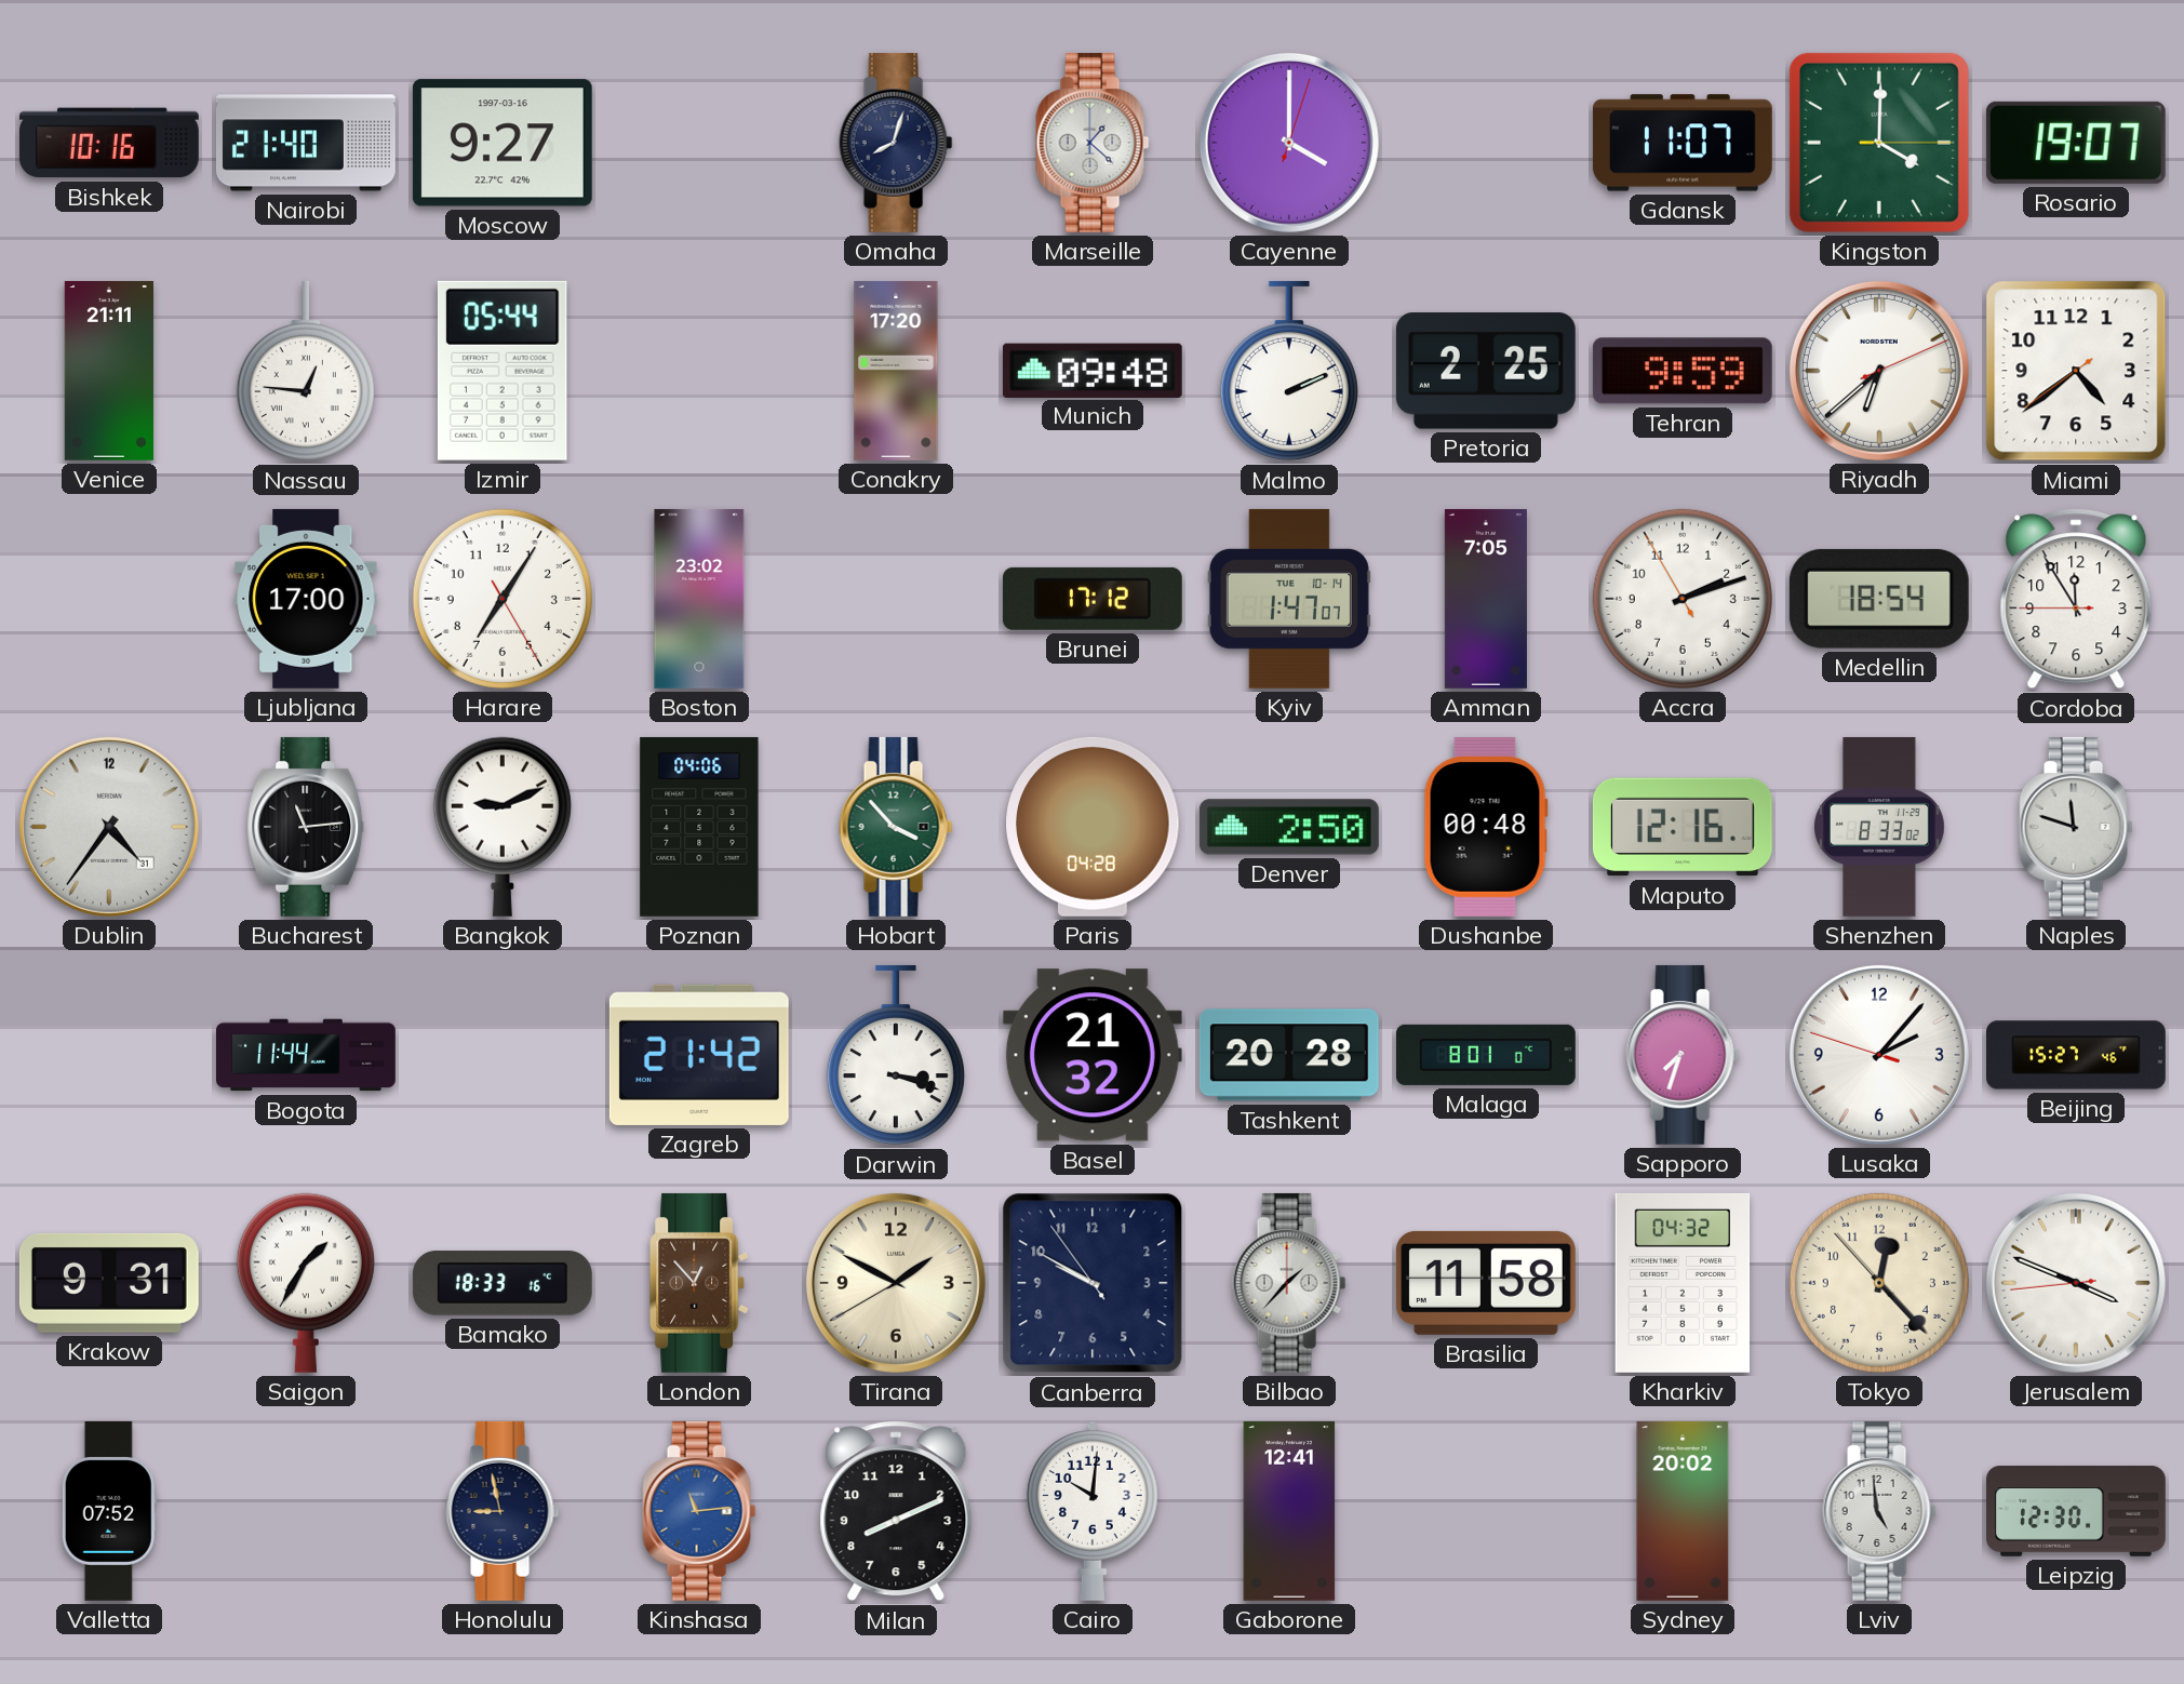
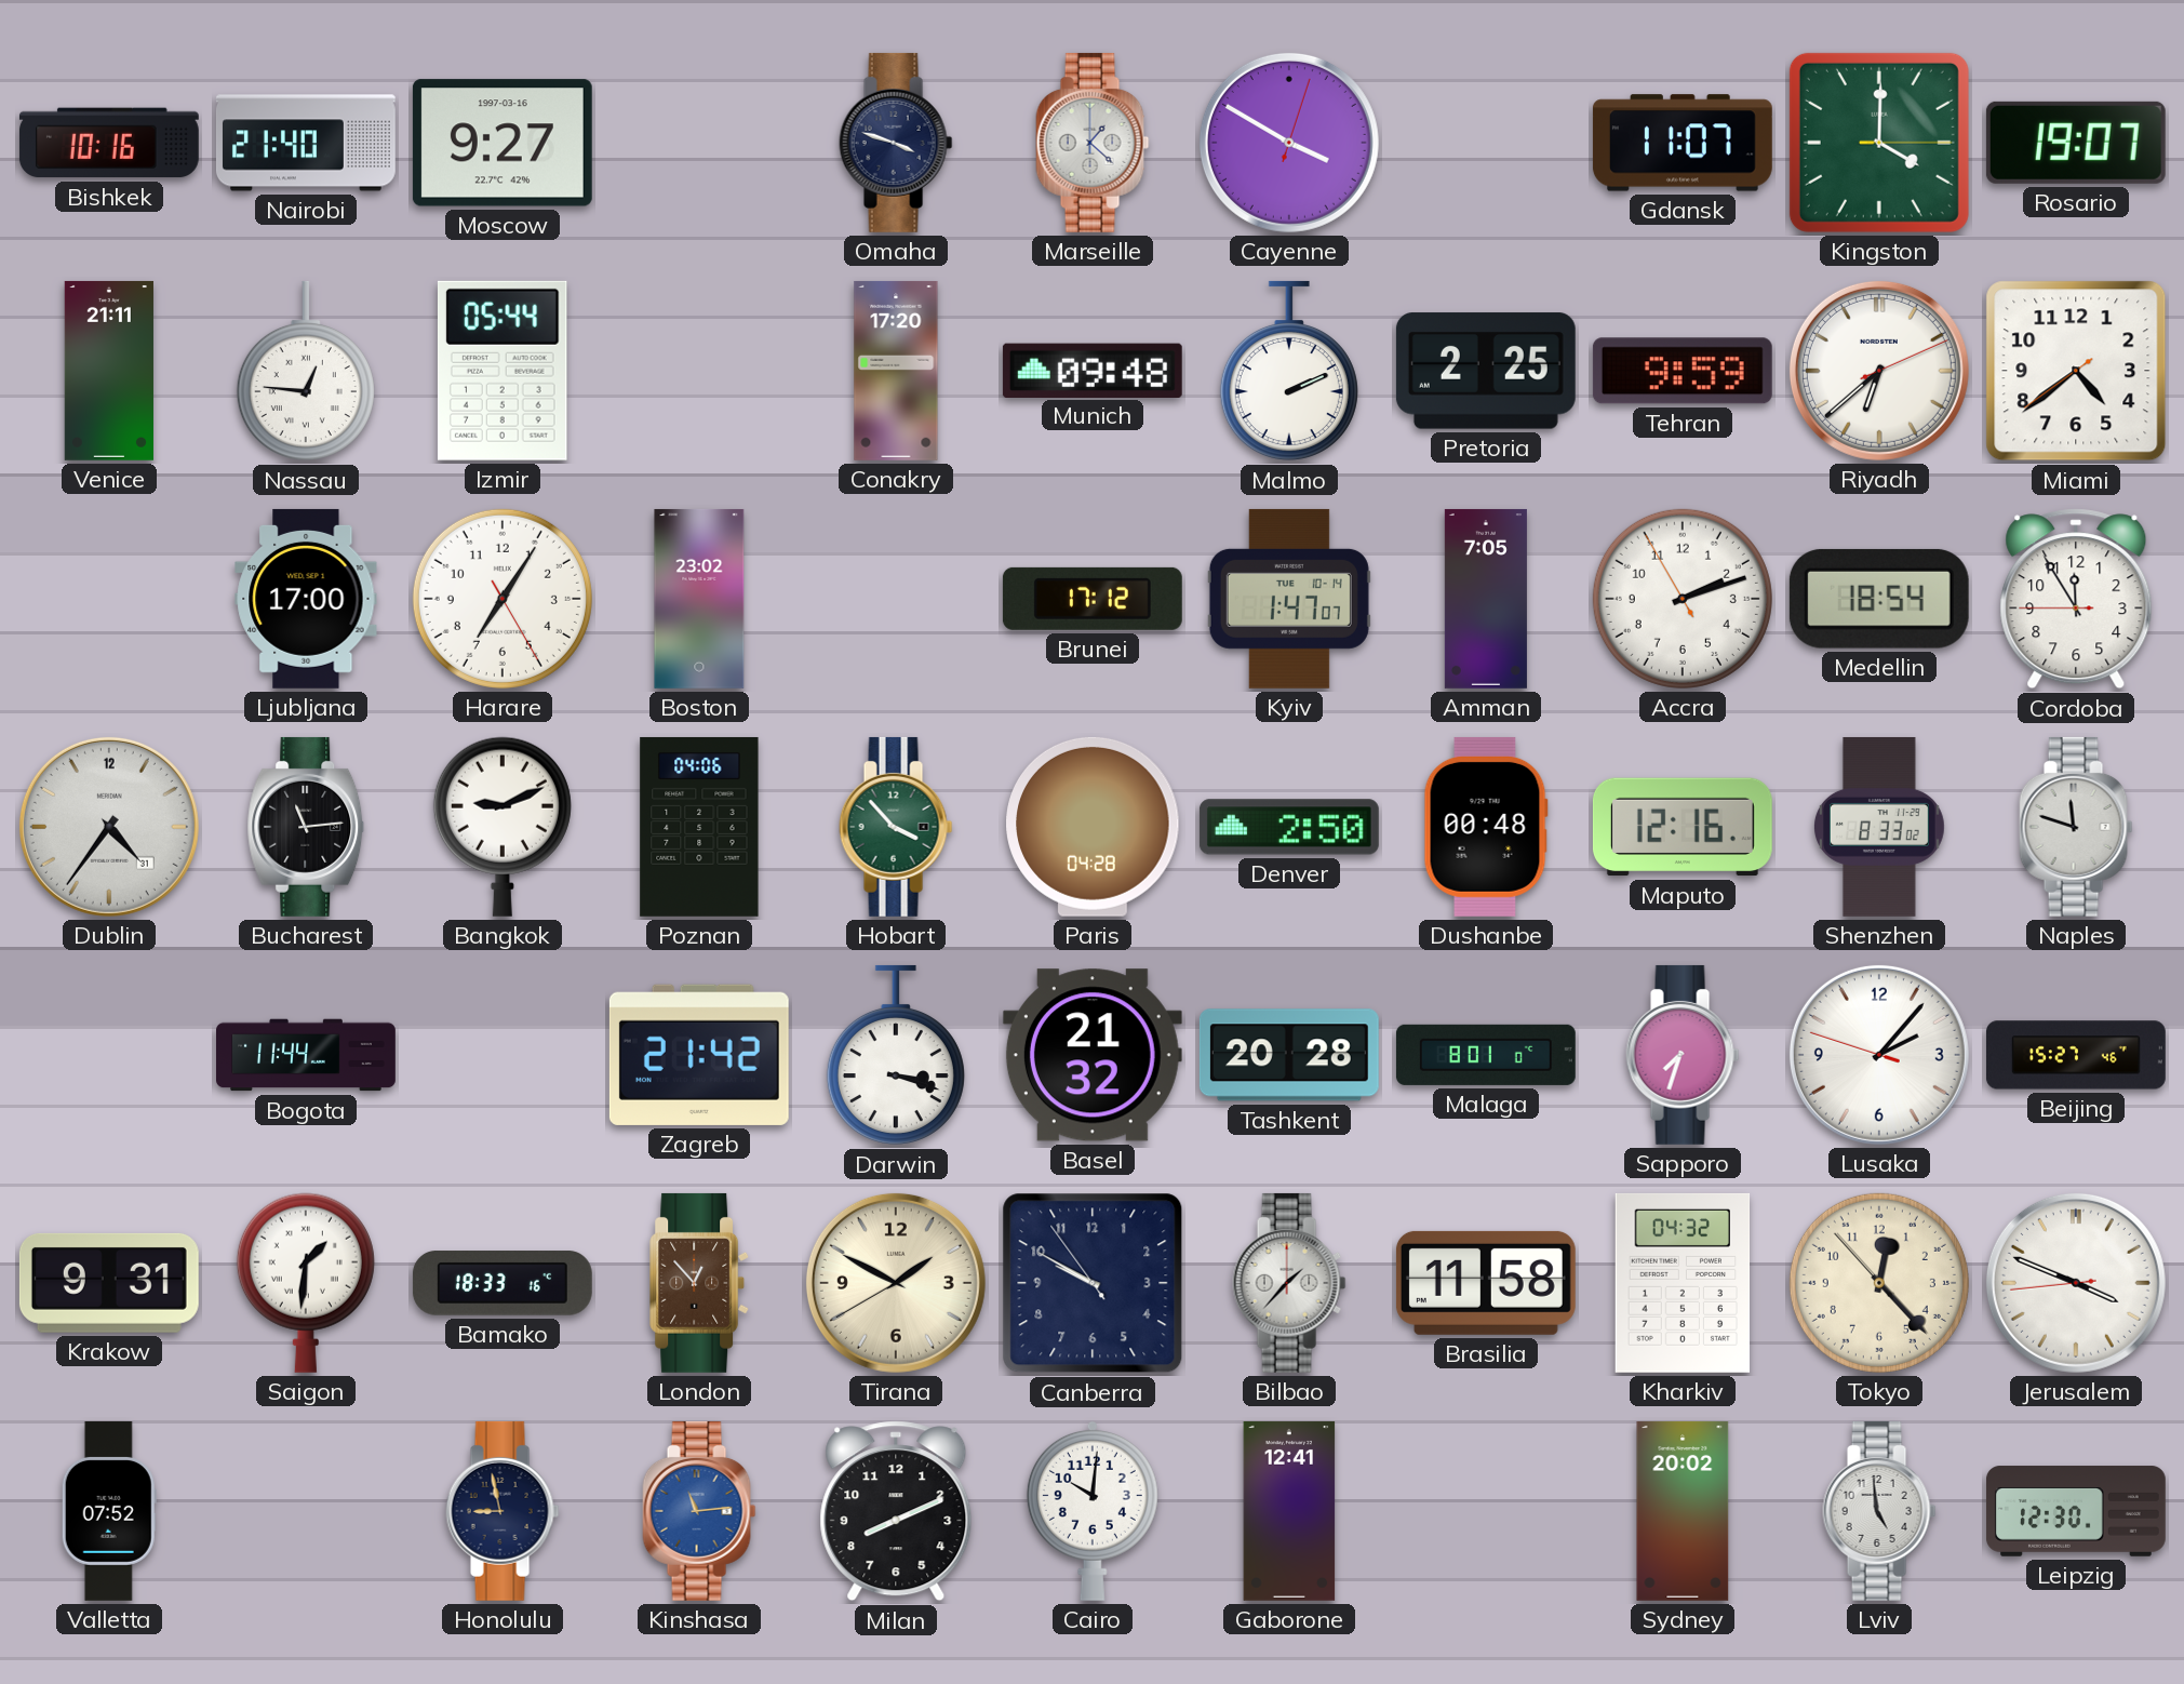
Omaha: 8:03 -> 3:48 (896, 143)
Cayenne: 4:00 -> 3:50 (1289, 143)
Saigon: 1:35 -> 1:31 (306, 1283)
